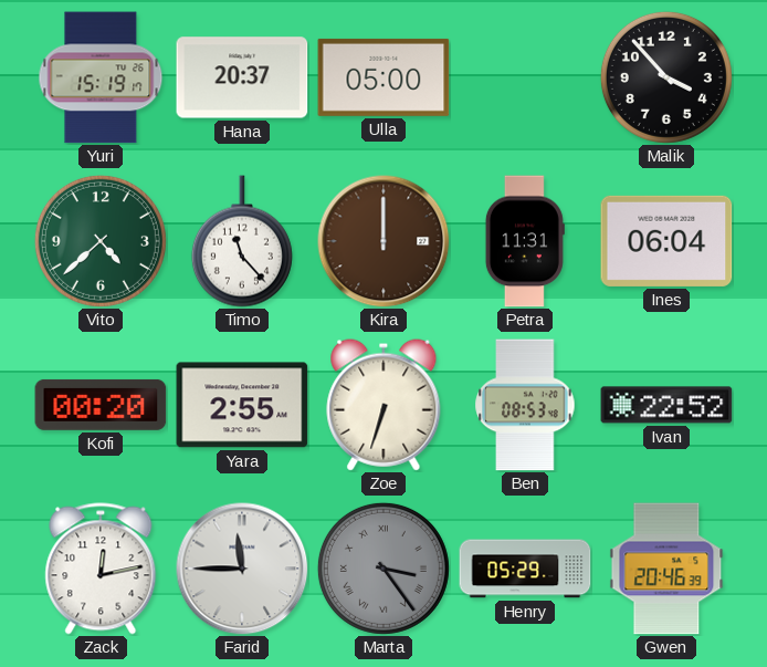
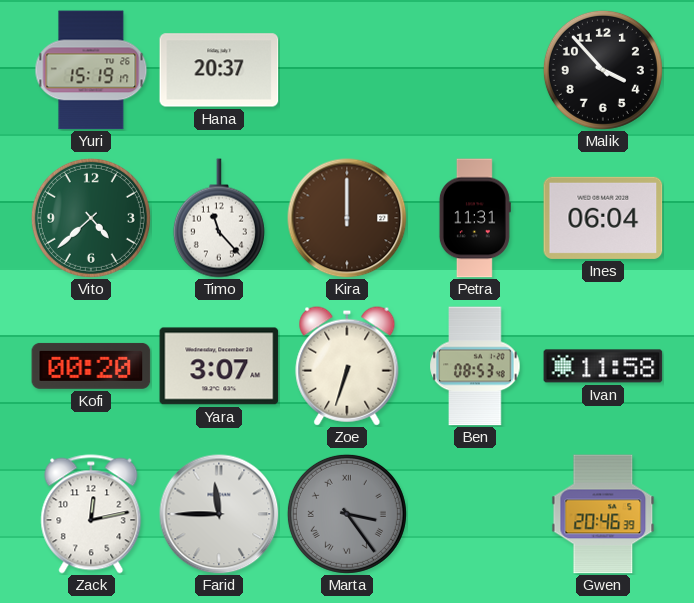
Ulla: 05:00 -> none (383, 77)
Yara: 2:55 -> 3:07 (219, 366)
Ivan: 22:52 -> 11:58 (603, 366)
Henry: 05:29 -> none (525, 569)
